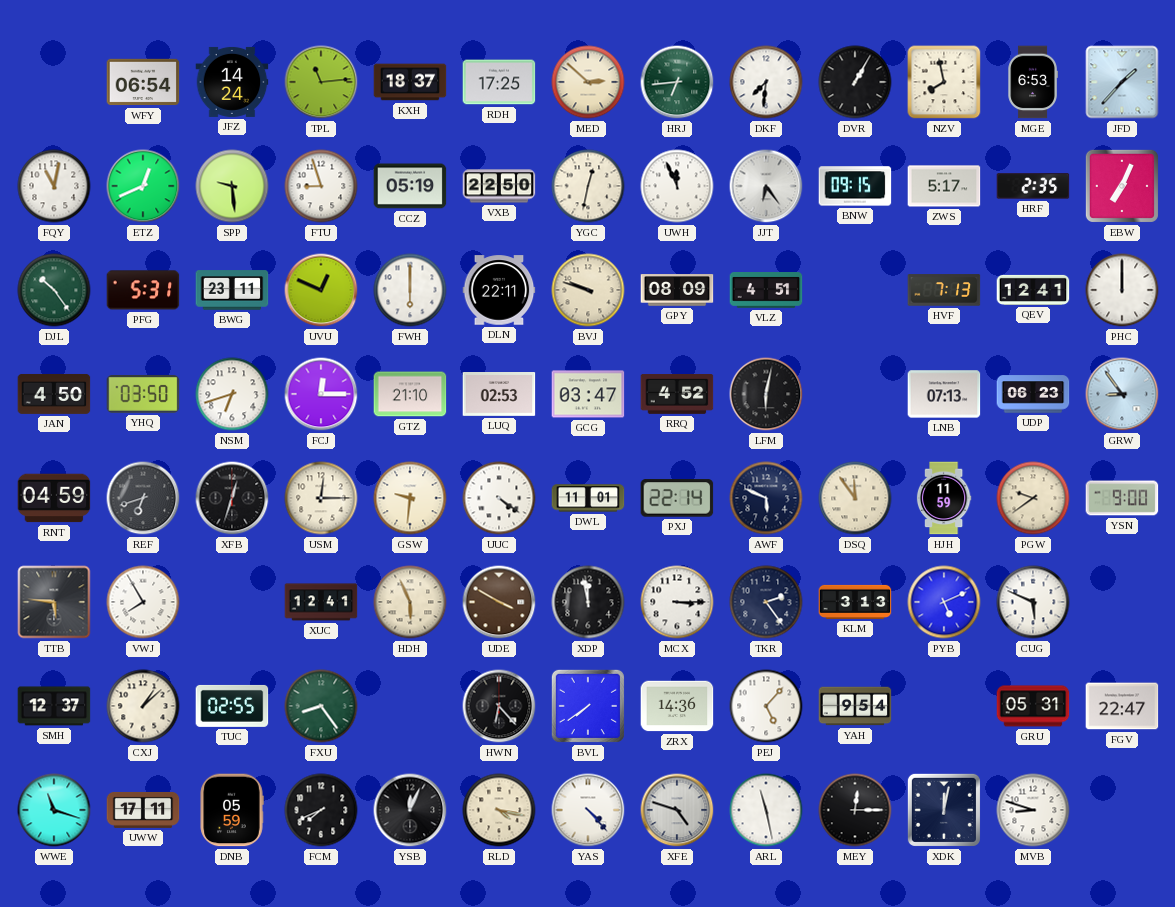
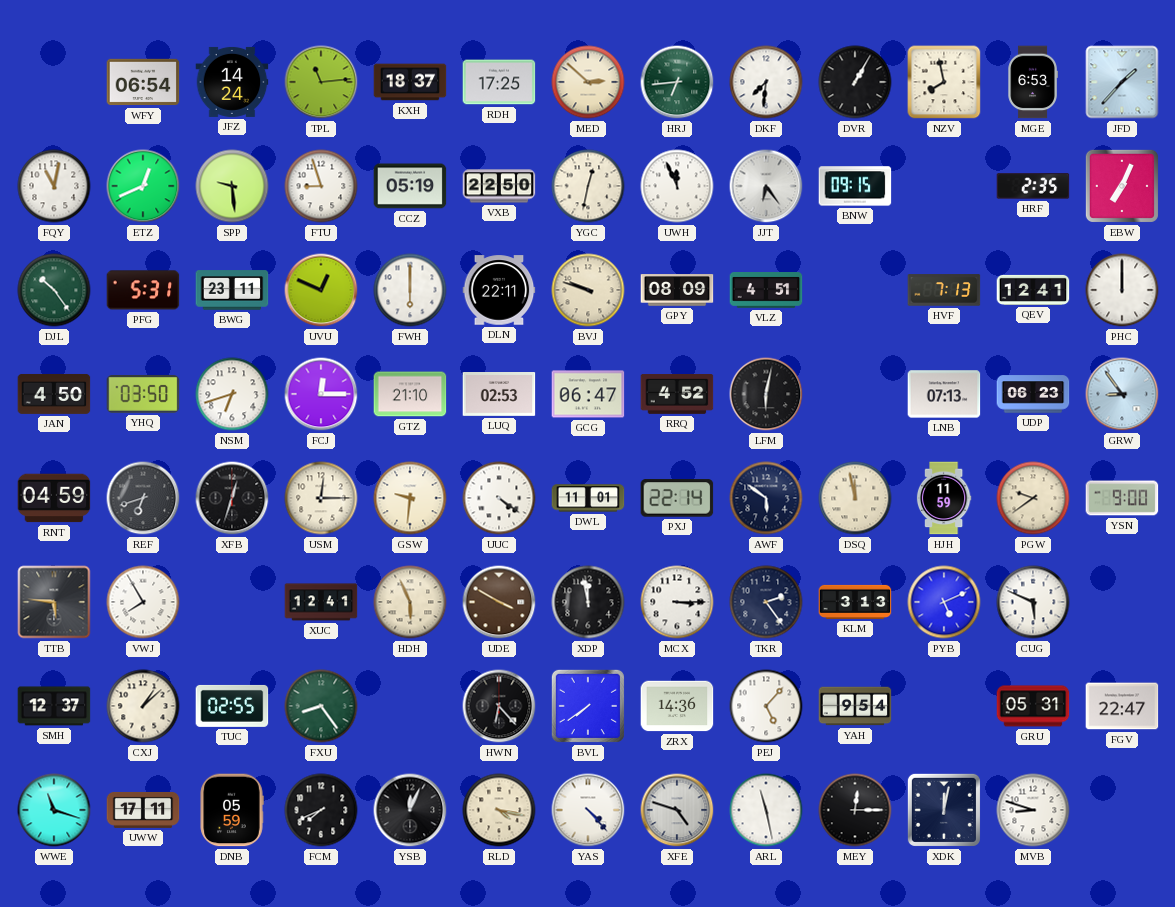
ZWS: 5:17 -> none (944, 186)
GCG: 03:47 -> 06:47 (588, 394)
AWF: 5:49 -> 5:51 (766, 498)
DSQ: 11:54 -> 11:58 (855, 498)
